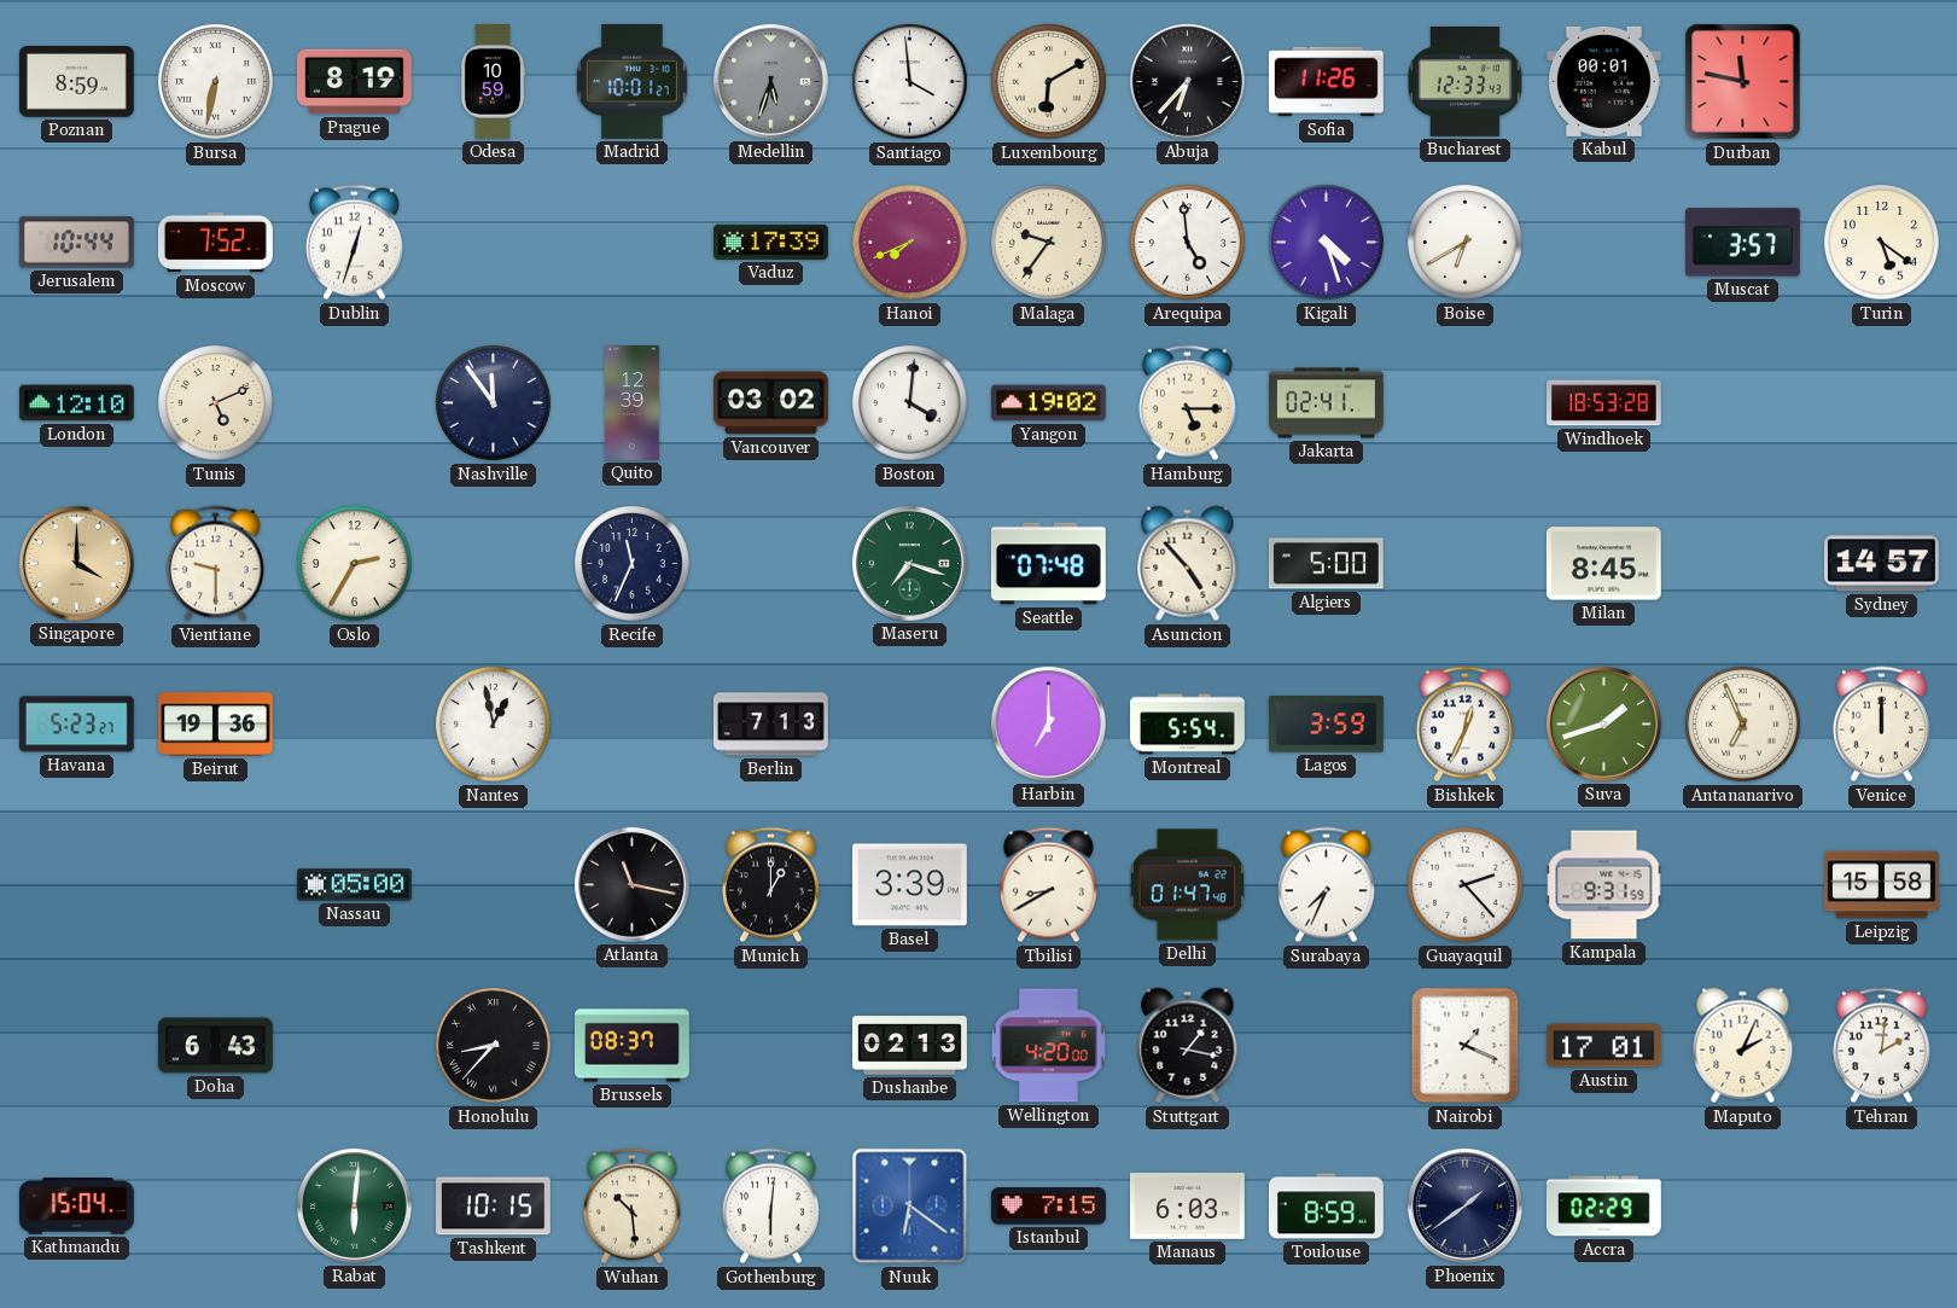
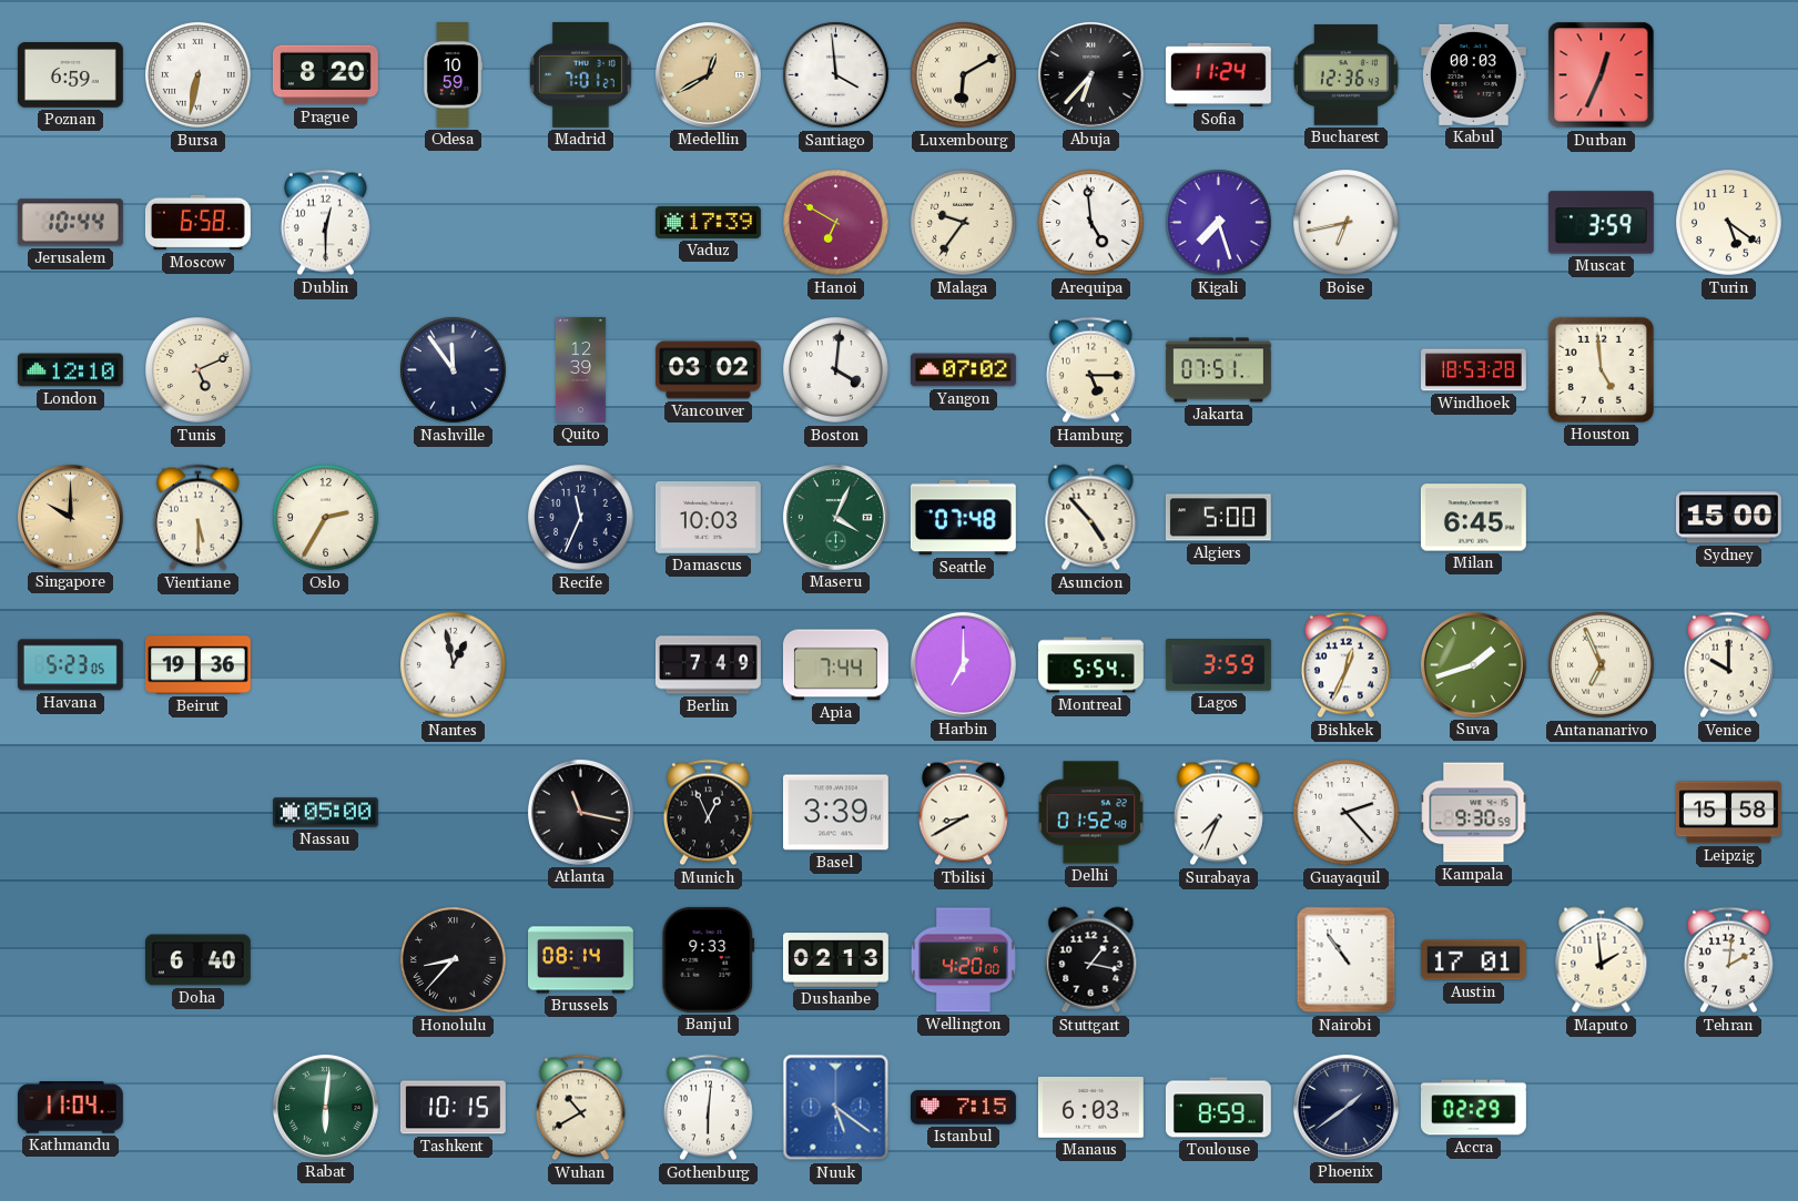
Poznan: 8:59 -> 6:59 (70, 75)
Prague: 8:19 -> 8:20 (325, 75)
Madrid: 10:01 -> 7:01 (580, 74)
Medellin: 5:33 -> 12:40 (708, 74)
Medellin dial: grey -> champagne (708, 74)
Sofia: 11:26 -> 11:24 (1218, 75)
Bucharest: 12:33 -> 12:36 (1345, 75)
Kabul: 00:01 -> 00:03 (1473, 74)
Durban: 11:47 -> 12:34 (1602, 75)
Moscow: 7:52 -> 6:58 (197, 223)
Dublin: 12:33 -> 12:30 (325, 223)
Hanoi: 7:41 -> 6:50 (836, 223)
Kigali: 4:27 -> 7:27 (1219, 223)
Boise: 6:40 -> 6:43 (1347, 223)
Muscat: 3:57 -> 3:59 (1601, 223)
Yangon: 19:02 -> 07:02 (963, 370)
Jakarta: 02:41 -> 07:51 (1218, 370)
Houston: none -> 4:59 (1601, 369)
Singapore: 4:00 -> 10:00 (70, 517)
Vientiane: 9:30 -> 5:30 (197, 518)
Damascus: none -> 10:03 (708, 518)
Maseru: 7:18 -> 4:04 (835, 517)
Milan: 8:45 -> 6:45 (1473, 518)
Sydney: 14:57 -> 15:00 (1728, 518)
Havana: 5:23:27 -> 5:23:05 (70, 665)
Berlin: 7:13 -> 7:49 (708, 665)
Apia: none -> 7:44 (835, 665)
Venice: 12:00 -> 10:00 (1728, 665)
Munich: 1:00 -> 12:56 (708, 813)
Delhi: 01:47 -> 01:52 (1090, 813)
Kampala: 9:31 -> 9:30 (1474, 813)
Doha: 6:43 -> 6:40 (197, 960)
Brussels: 08:37 -> 08:14 (581, 960)
Banjul: none -> 9:33 (709, 959)
Nairobi: 1:19 -> 10:54 (1347, 960)
Maputo: 2:04 -> 1:59 (1602, 960)
Kathmandu: 15:04 -> 11:04 (70, 1108)
Wuhan: 10:29 -> 10:40 (580, 1108)
Nuuk: 6:21 -> 5:21 (836, 1108)
